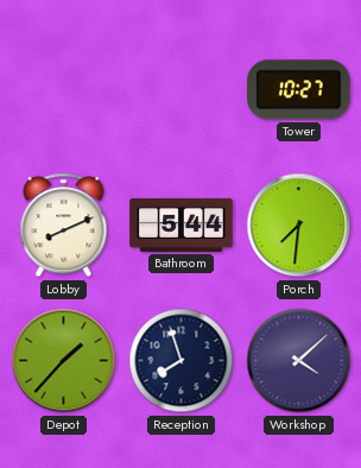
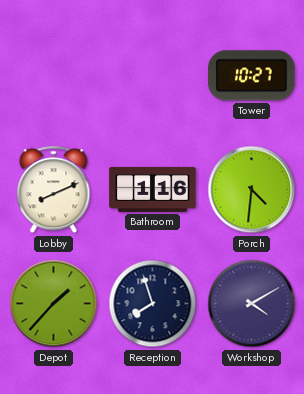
Bathroom: 5:44 -> 1:16 (153, 189)
Porch: 7:31 -> 4:31 (252, 190)
Workshop: 4:08 -> 4:10 (252, 304)
